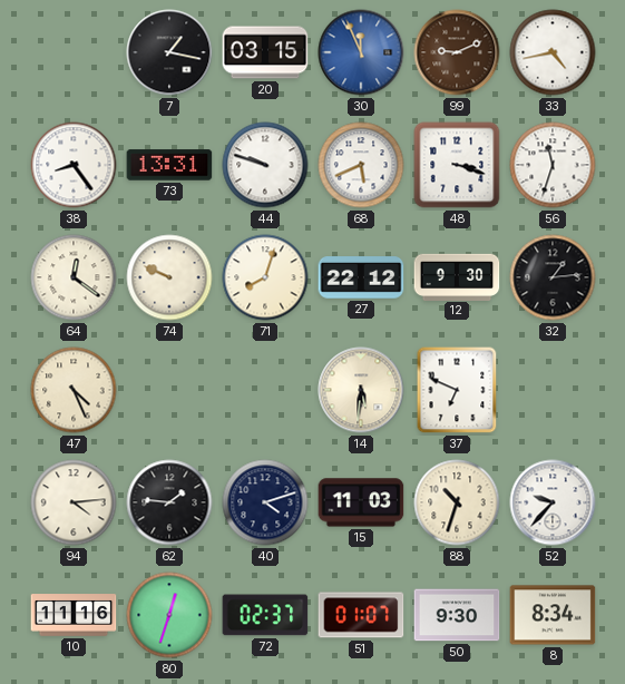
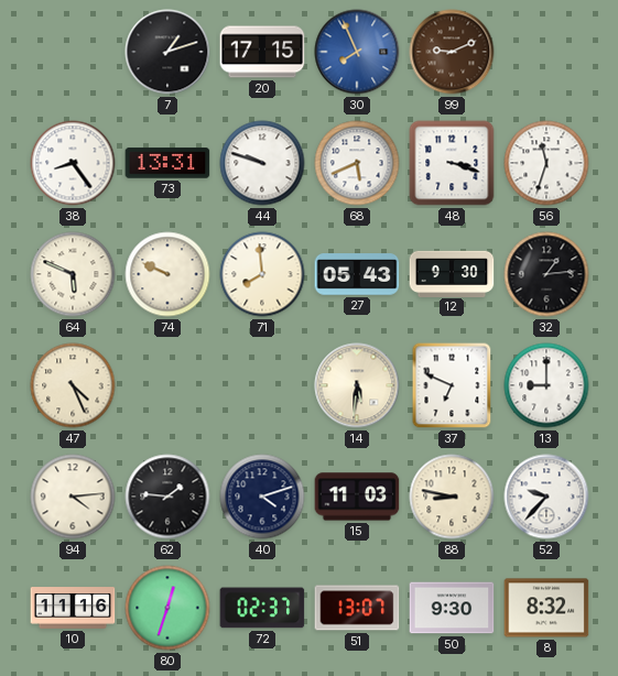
7: 1:17 -> 1:12 (167, 52)
20: 03:15 -> 17:15 (262, 52)
30: 11:56 -> 7:56 (357, 52)
33: 4:43 -> none (553, 52)
64: 12:21 -> 5:49 (73, 274)
71: 8:03 -> 7:59 (262, 274)
27: 22:12 -> 05:43 (357, 274)
13: none -> 9:00 (546, 385)
88: 10:33 -> 8:47 (452, 497)
51: 01:07 -> 13:07 (357, 608)
8: 8:34 -> 8:32 (546, 608)
